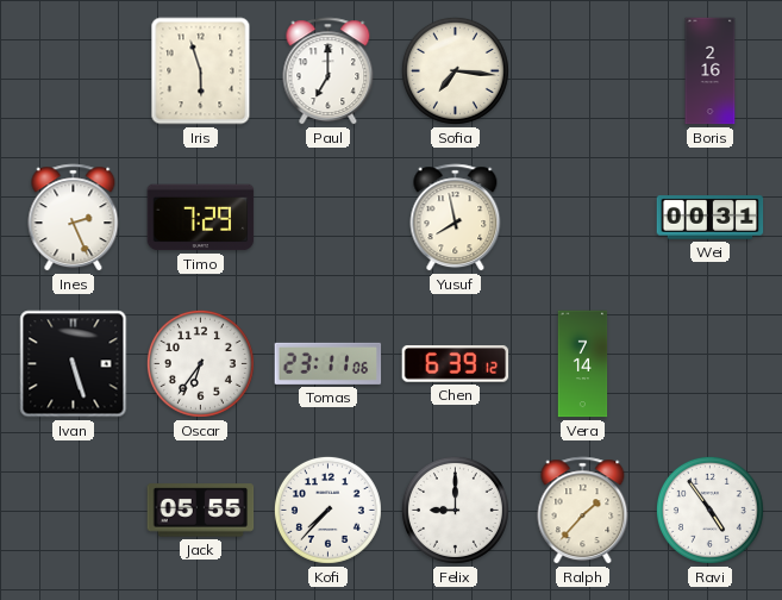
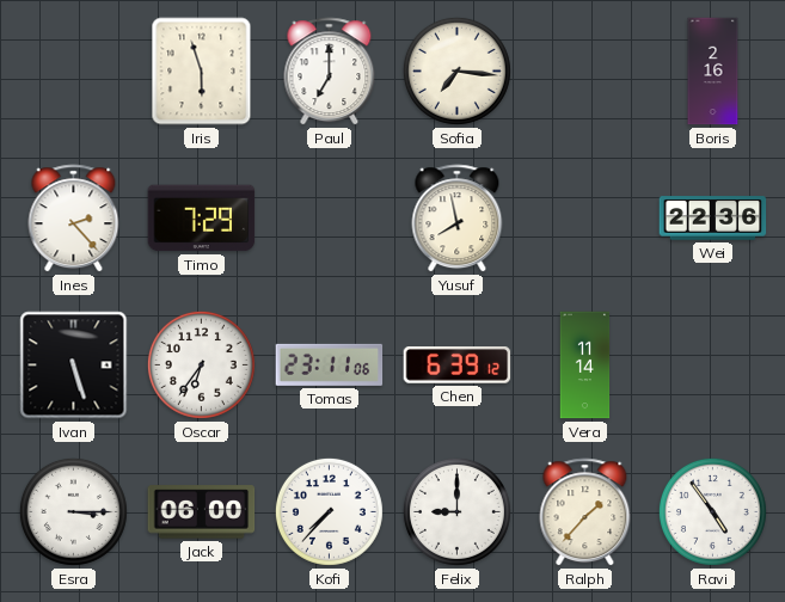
Ines: 2:26 -> 2:23 (74, 219)
Wei: 00:31 -> 22:36 (713, 219)
Vera: 7:14 -> 11:14 (585, 365)
Esra: none -> 3:15 (73, 511)
Jack: 05:55 -> 06:00 (202, 512)
